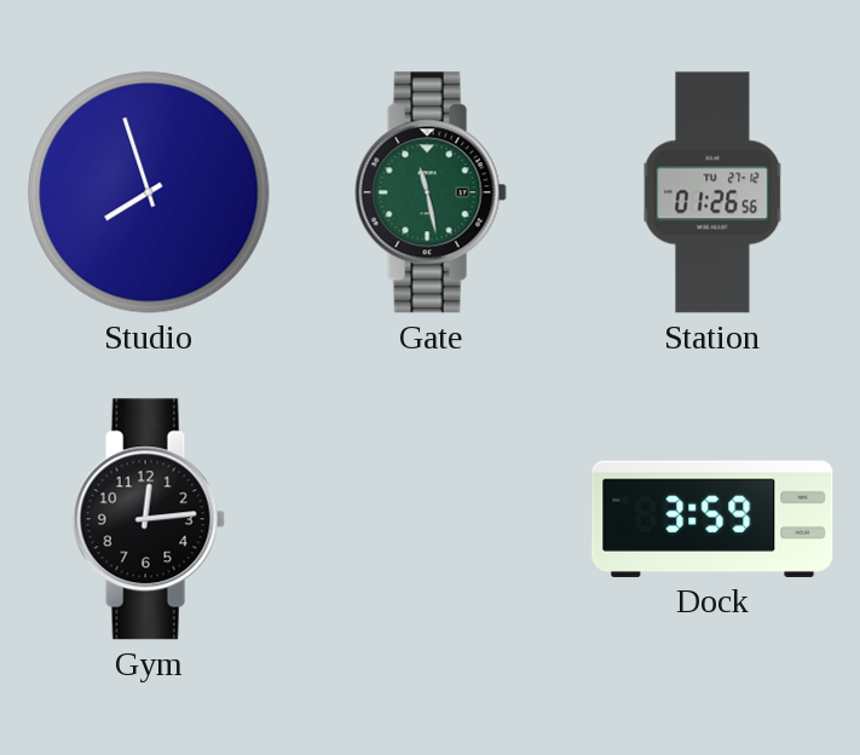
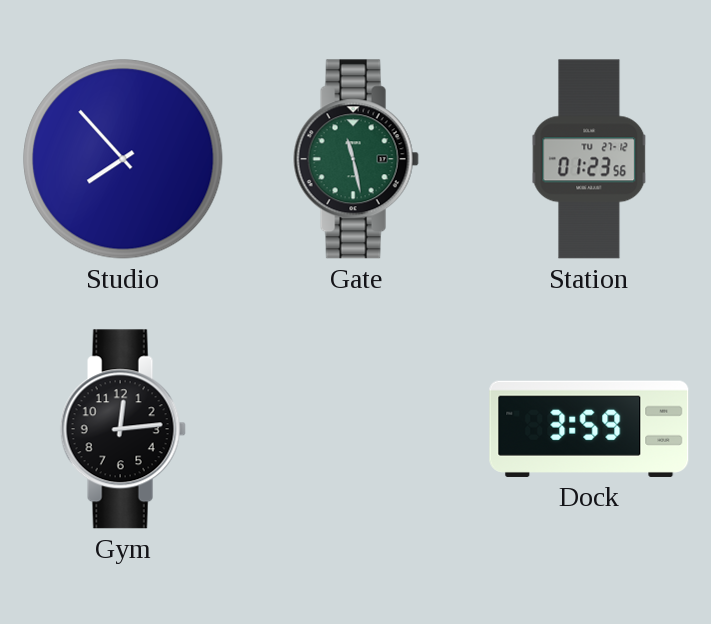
Studio: 7:57 -> 7:53 (123, 159)
Station: 01:26 -> 01:23 (589, 159)
